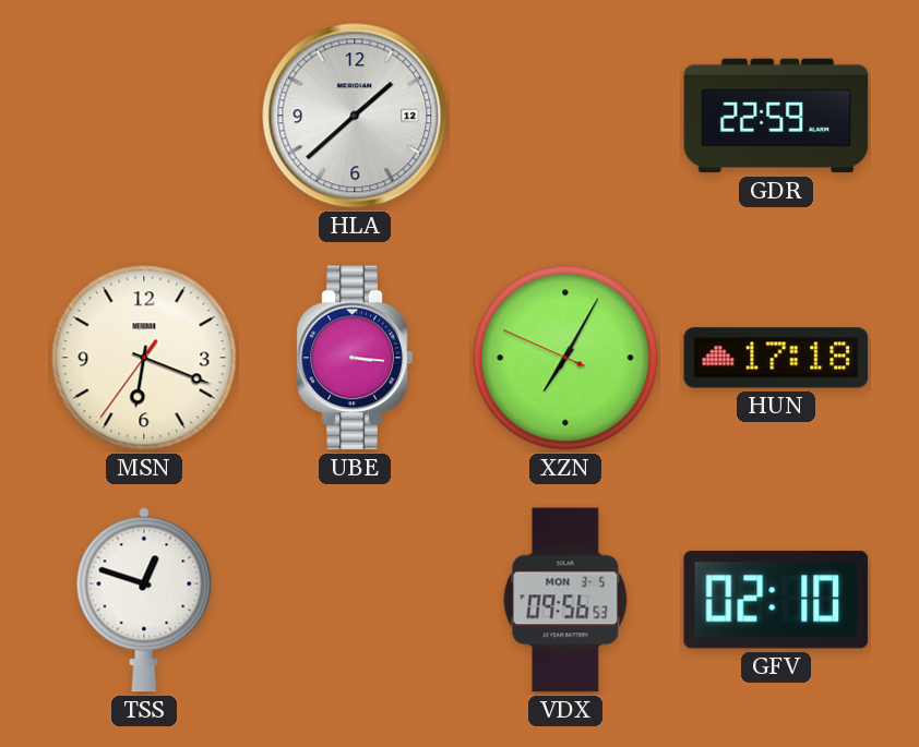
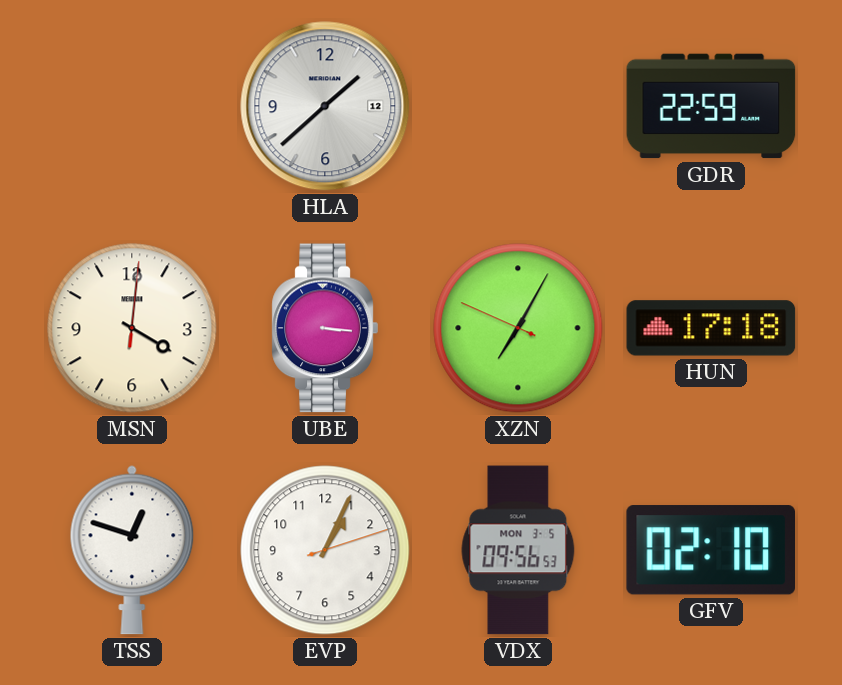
MSN: 6:18 -> 4:01 (132, 328)
EVP: none -> 1:04 (325, 550)
